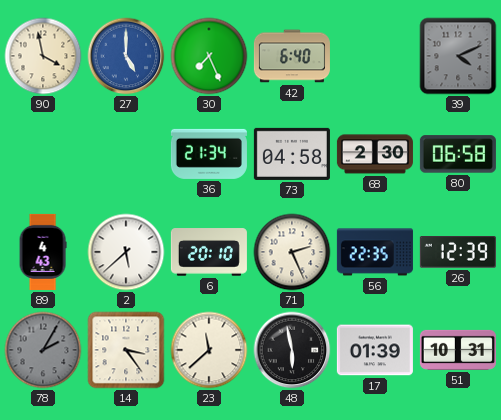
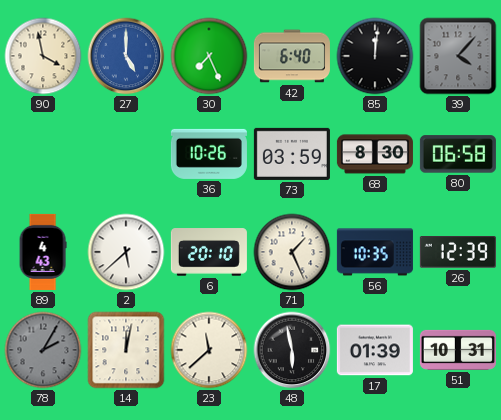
85: none -> 12:01 (375, 56)
39: 4:11 -> 4:07 (458, 56)
36: 21:34 -> 10:26 (209, 154)
73: 04:58 -> 03:59 (292, 154)
68: 2:30 -> 8:30 (375, 154)
71: 2:26 -> 1:26 (292, 252)
56: 22:35 -> 10:35 (375, 252)
14: 3:24 -> 12:02 (126, 350)
